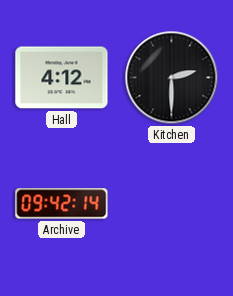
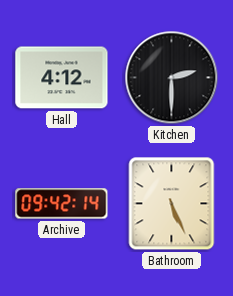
Bathroom: none -> 5:26 (172, 204)
